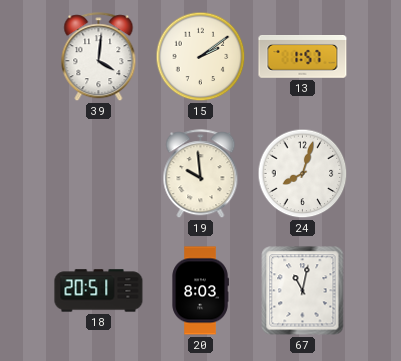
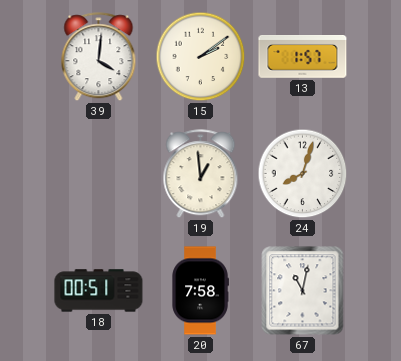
19: 9:59 -> 12:59 (201, 174)
18: 20:51 -> 00:51 (99, 291)
20: 8:03 -> 7:58 (200, 291)
